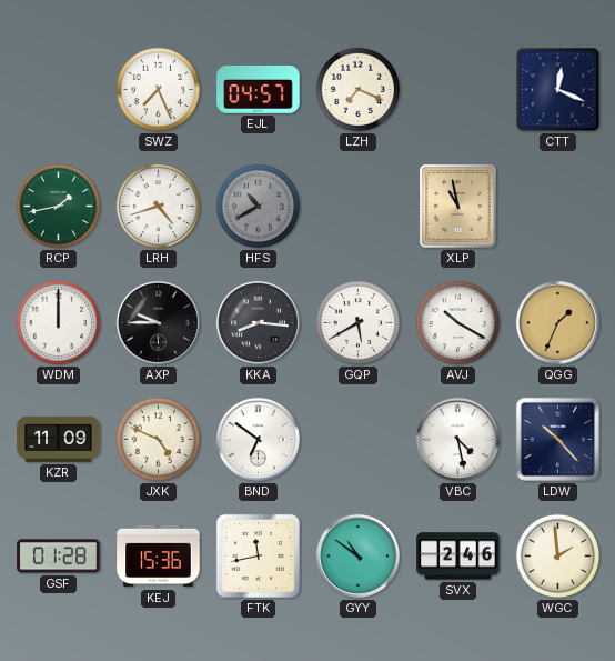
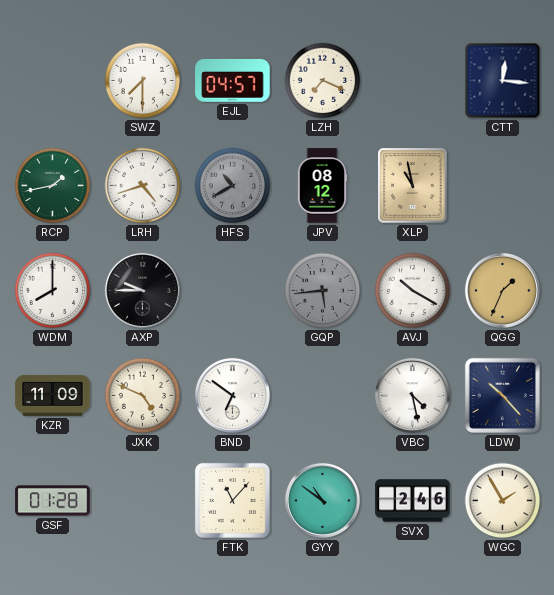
SWZ: 7:26 -> 7:30 (143, 81)
CTT: 12:19 -> 12:16 (503, 81)
JPV: none -> 08:12 (322, 186)
WDM: 12:00 -> 8:00 (53, 291)
KKA: 8:16 -> none (258, 322)
GQP: 5:40 -> 5:44 (323, 291)
GQP dial: white -> grey (323, 291)
KEJ: 15:36 -> none (159, 557)
FTK: 11:43 -> 11:07 (232, 500)
WGC: 1:59 -> 1:55 (503, 501)
